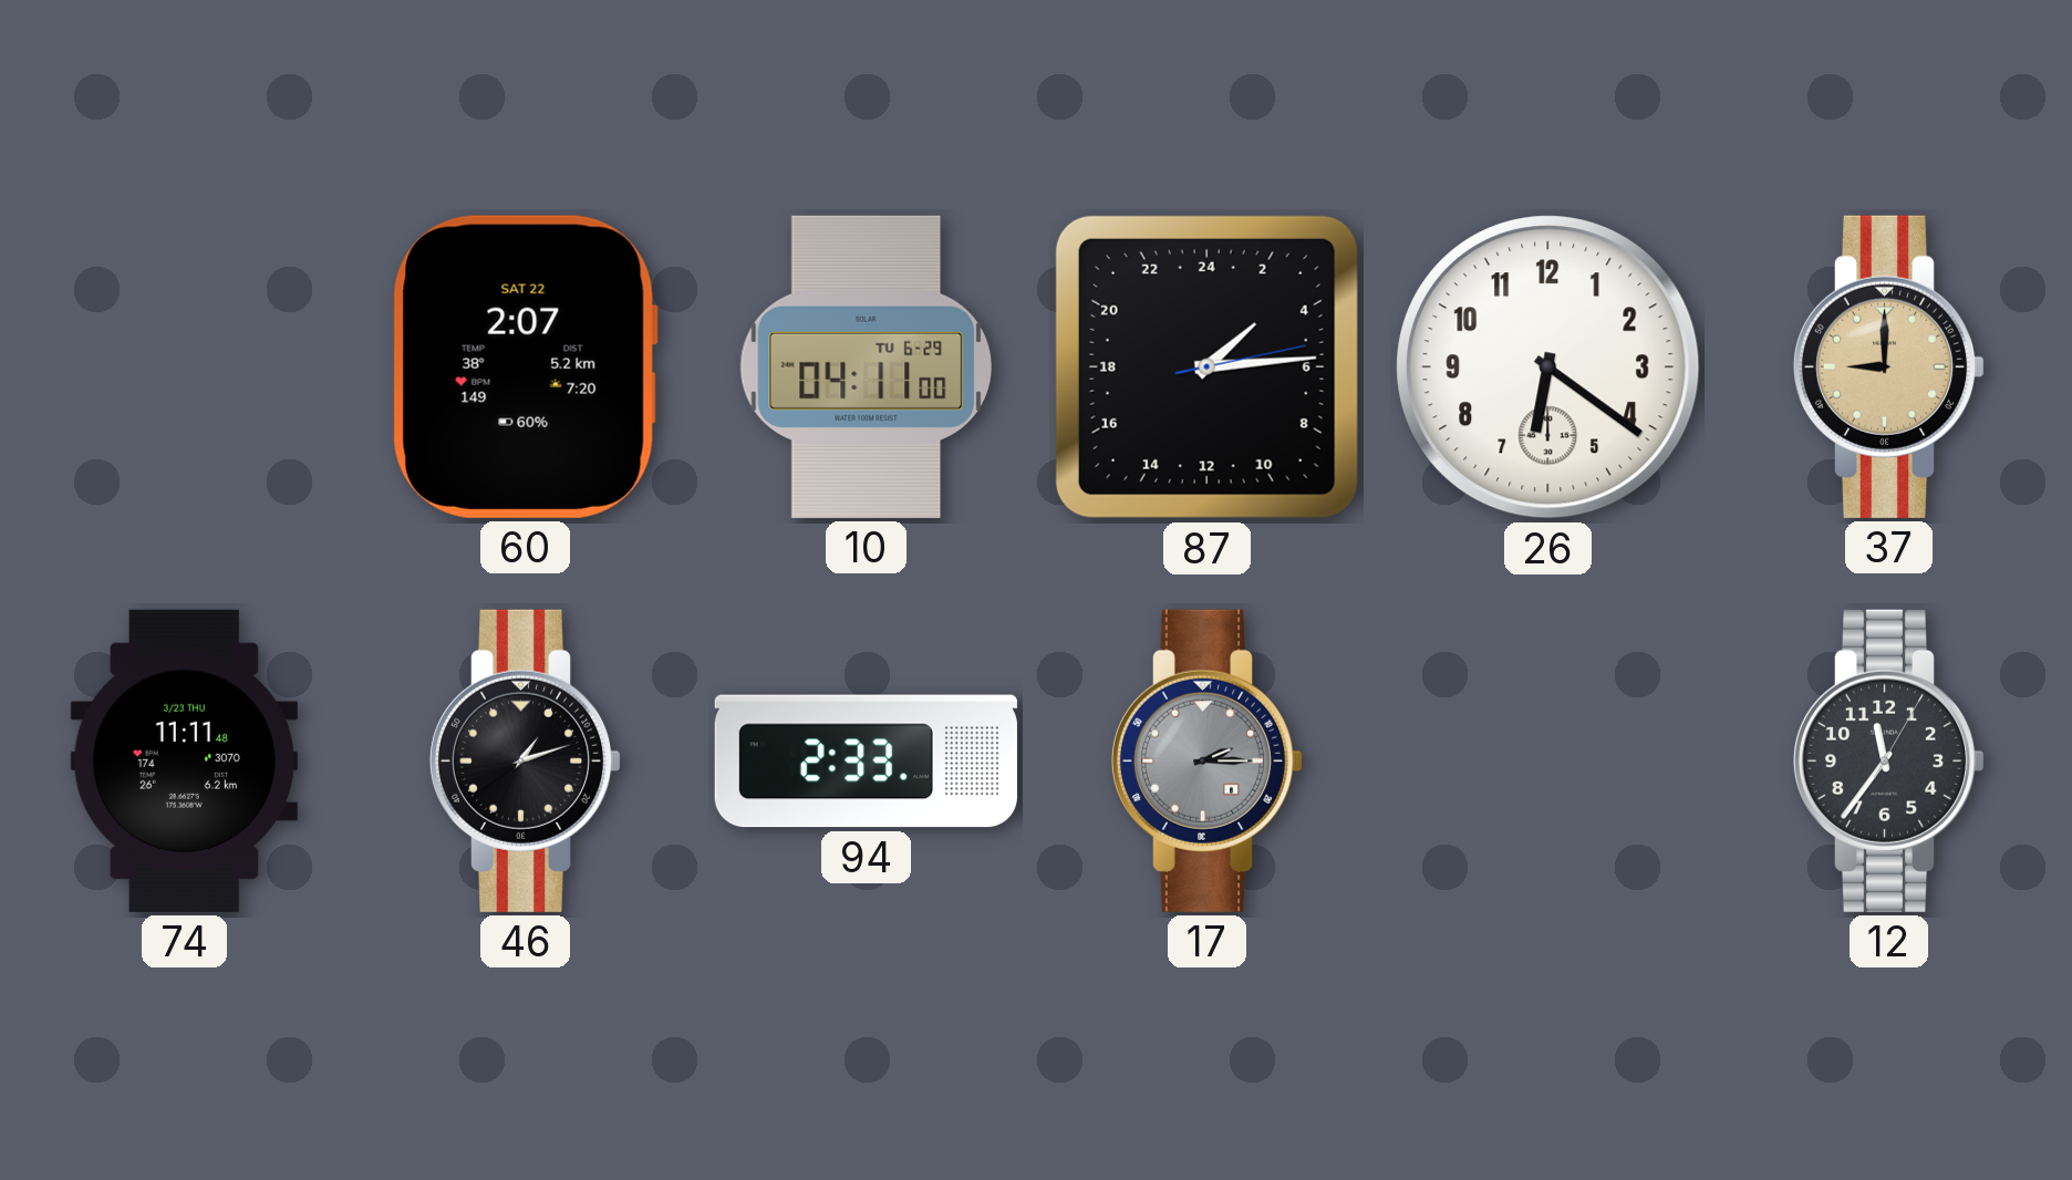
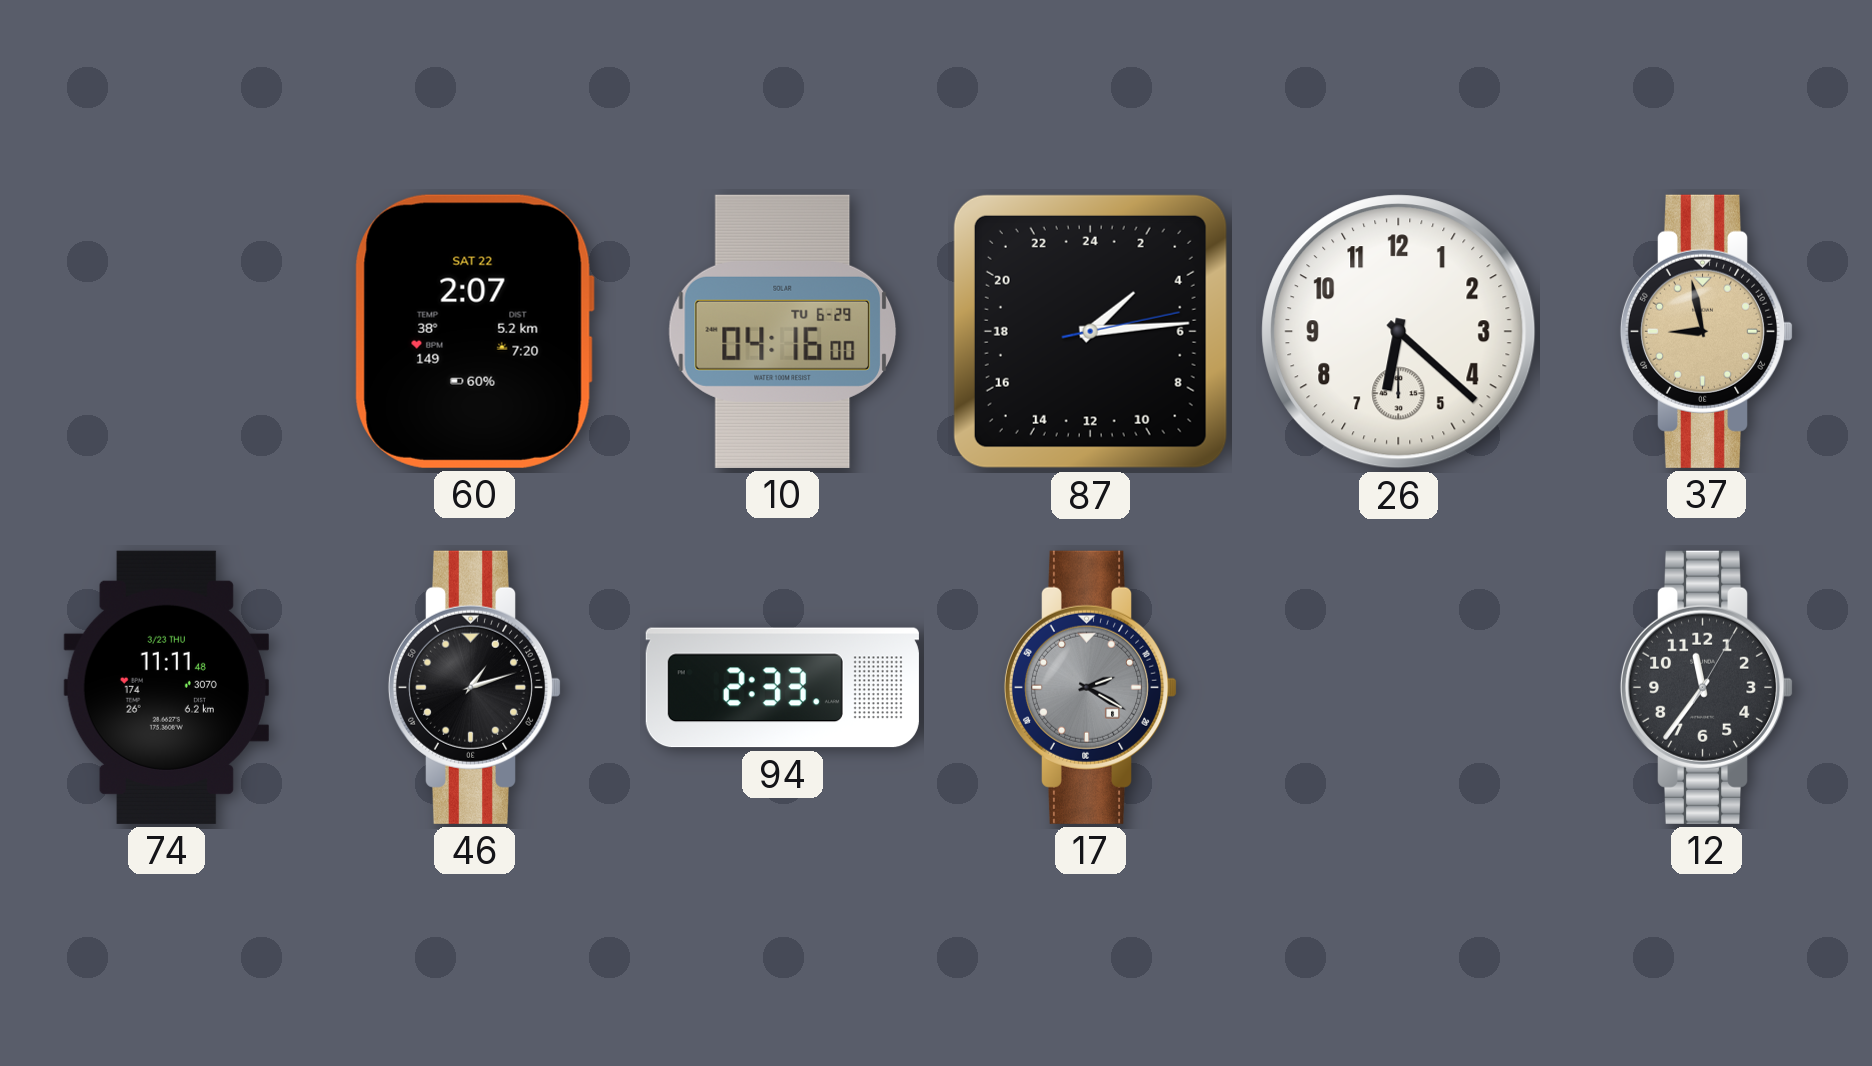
10: 04:11 -> 04:16 (783, 331)
26: 6:21 -> 6:22 (1399, 332)
37: 9:00 -> 8:58 (1707, 331)
17: 2:15 -> 2:20 (1091, 687)
